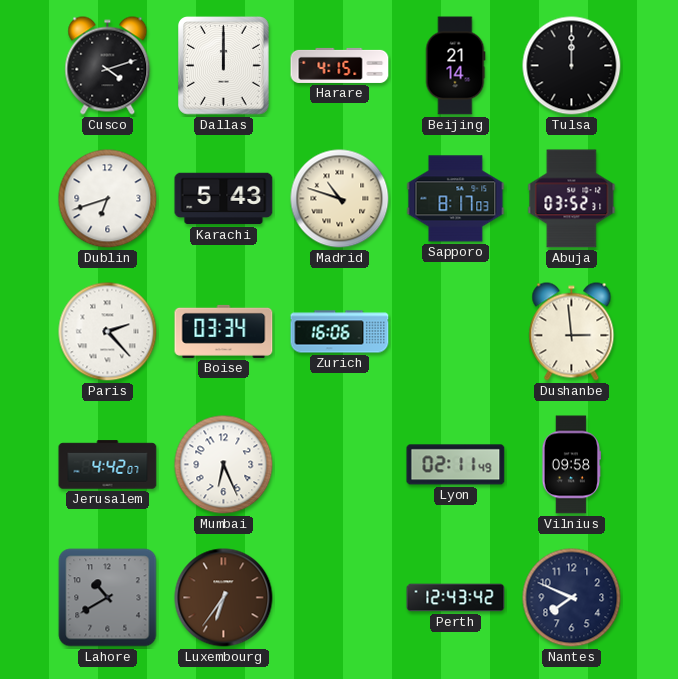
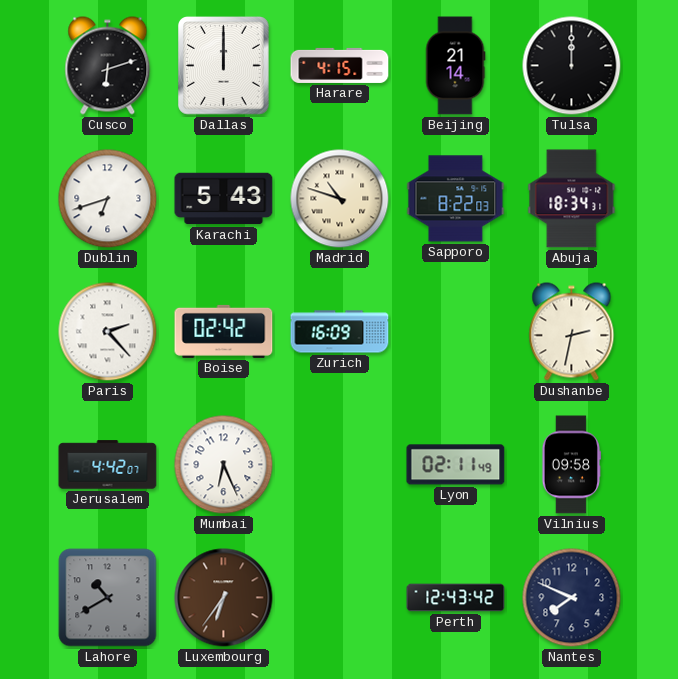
Cusco: 4:12 -> 6:12 (108, 66)
Sapporo: 8:17 -> 8:22 (456, 199)
Abuja: 03:52 -> 18:34 (572, 199)
Boise: 03:34 -> 02:42 (224, 331)
Zurich: 16:06 -> 16:09 (340, 332)
Dushanbe: 2:59 -> 2:32 (572, 332)
